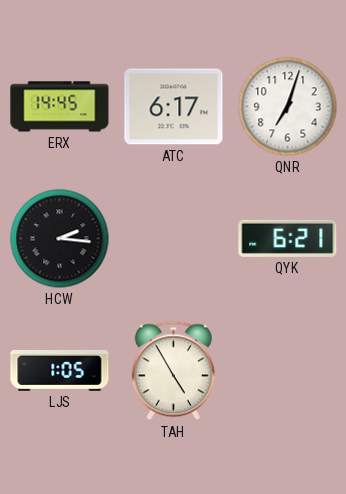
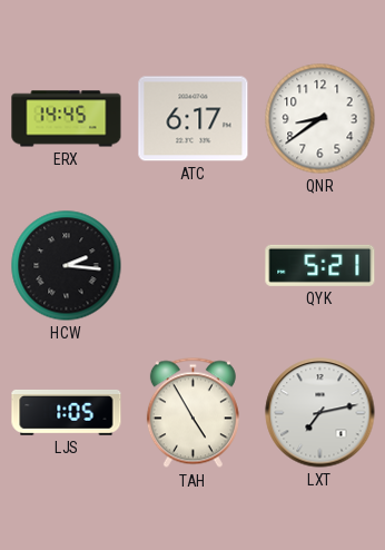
QNR: 7:03 -> 8:39 (320, 119)
QYK: 6:21 -> 5:21 (320, 265)
LXT: none -> 7:13 (320, 413)
